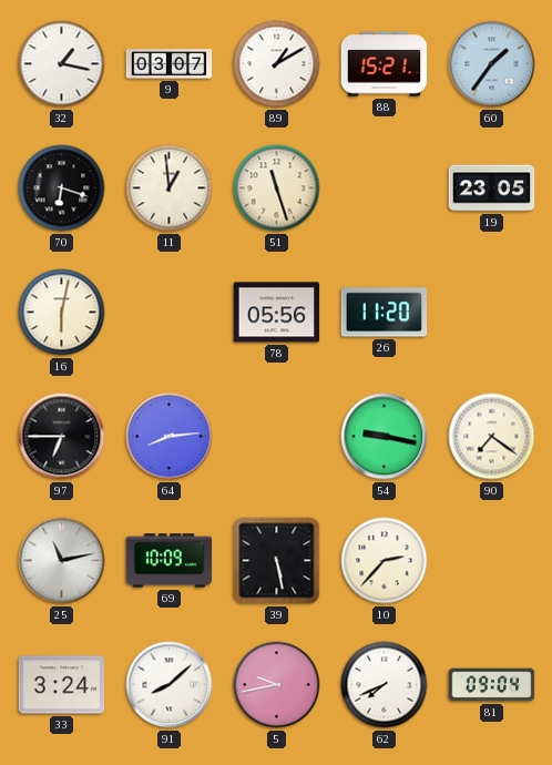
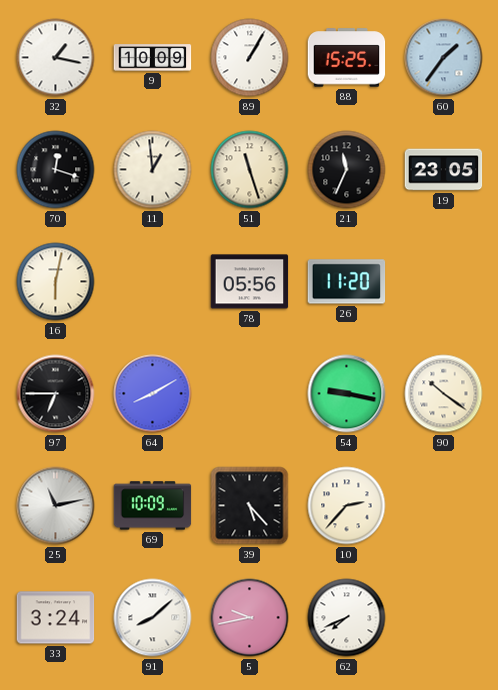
9: 03:07 -> 10:09 (153, 58)
89: 1:10 -> 1:05 (250, 58)
88: 15:21 -> 15:25 (347, 58)
70: 6:18 -> 12:18 (56, 170)
21: none -> 11:34 (347, 170)
64: 8:14 -> 8:10 (153, 394)
90: 7:21 -> 10:21 (444, 394)
39: 5:28 -> 5:23 (250, 506)
81: 09:04 -> none (492, 685)
